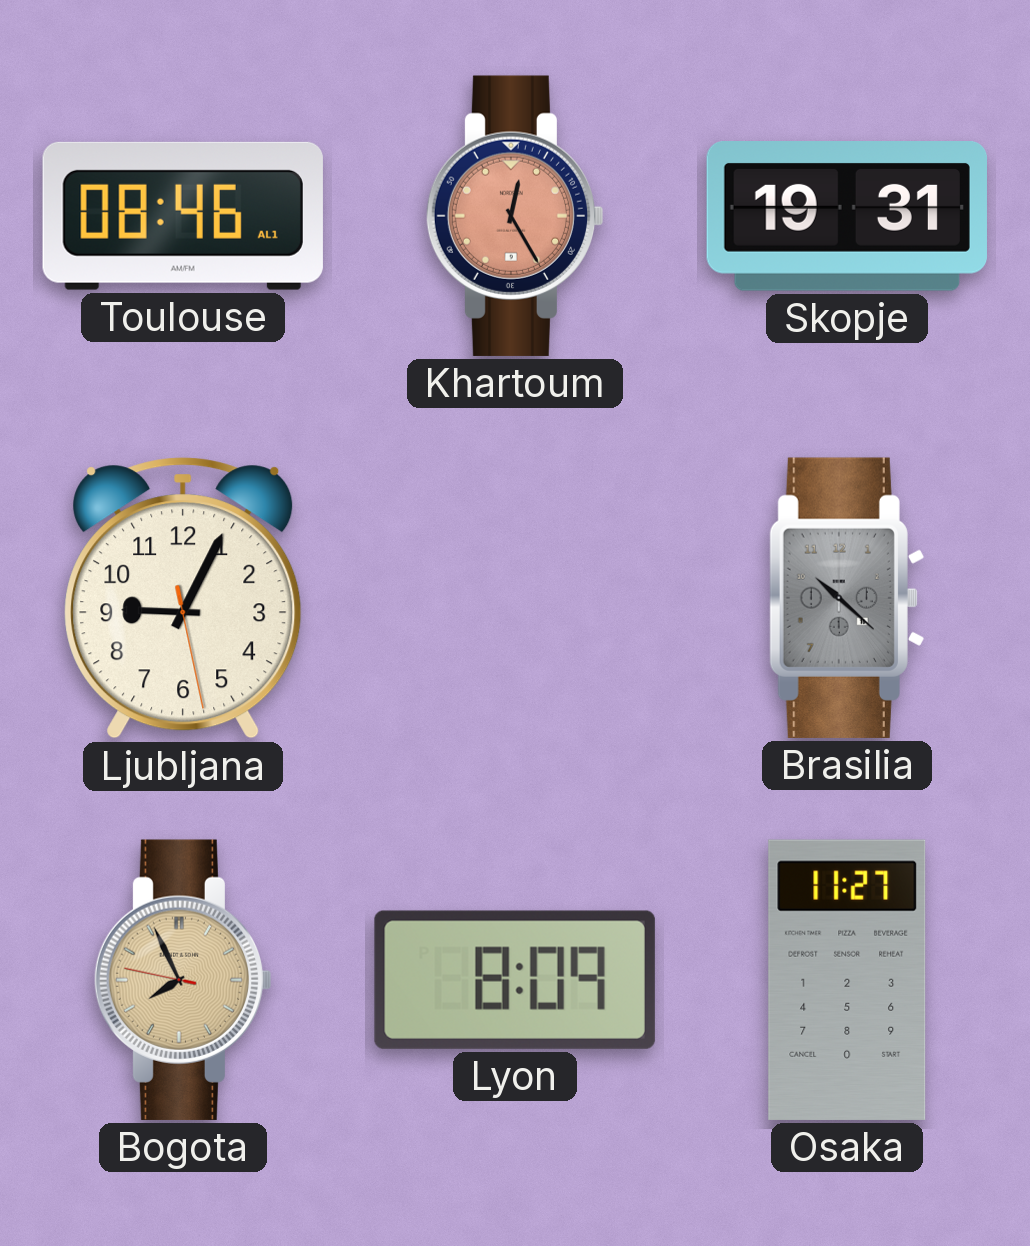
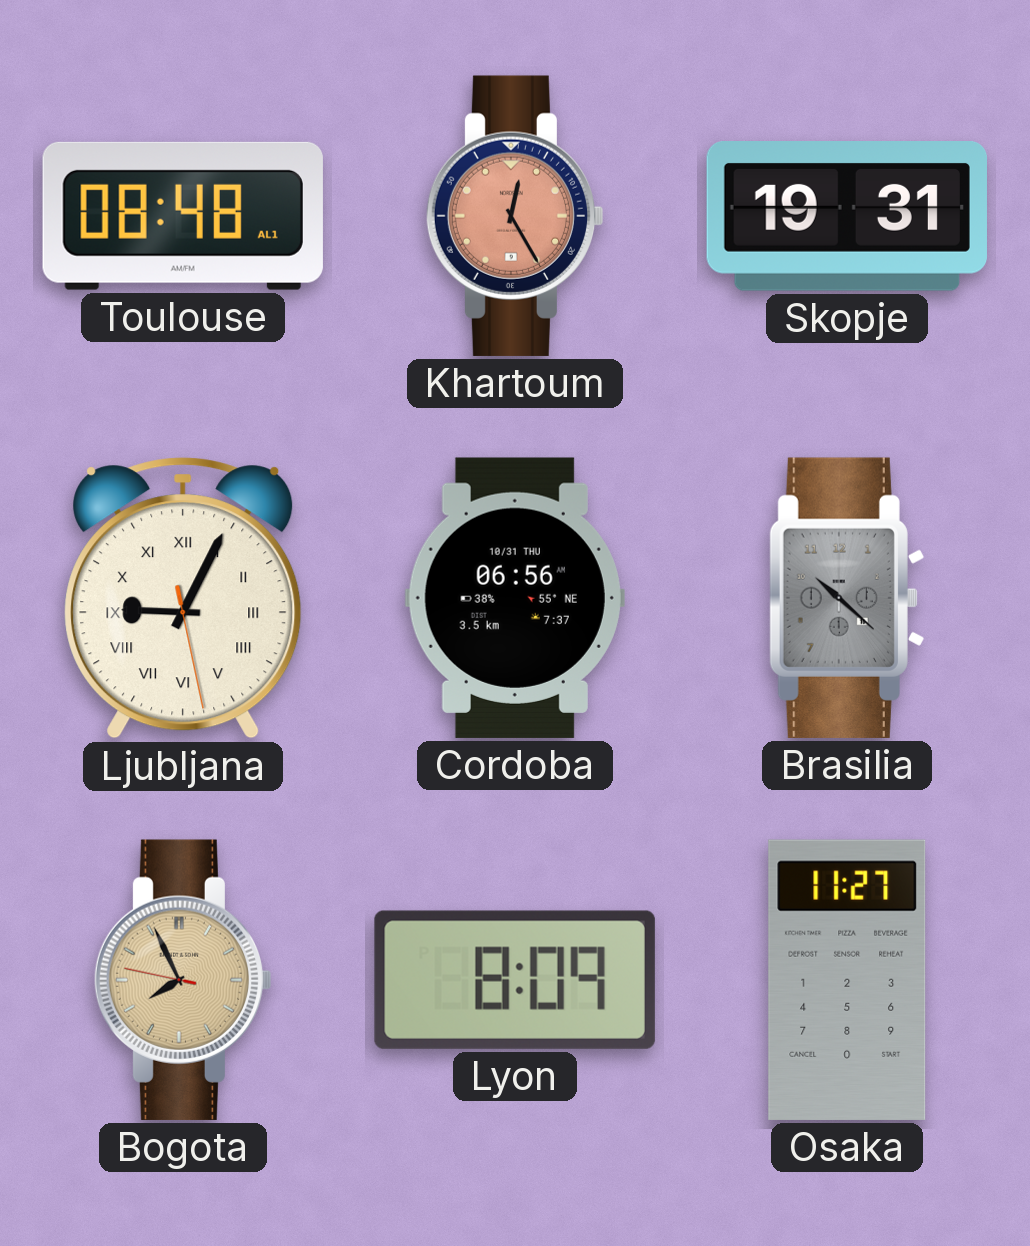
Toulouse: 08:46 -> 08:48 (183, 216)
Ljubljana numerals: Arabic -> Roman (183, 598)
Cordoba: none -> 06:56 (515, 598)
